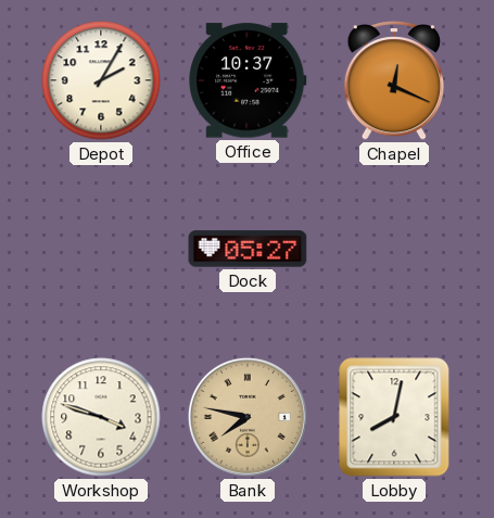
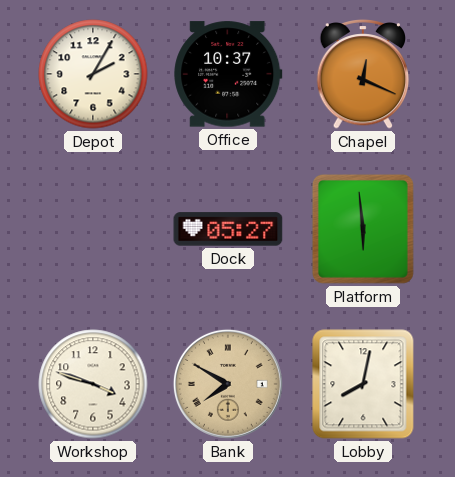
Platform: none -> 5:59 (363, 229)
Bank: 7:47 -> 7:50 (228, 384)
